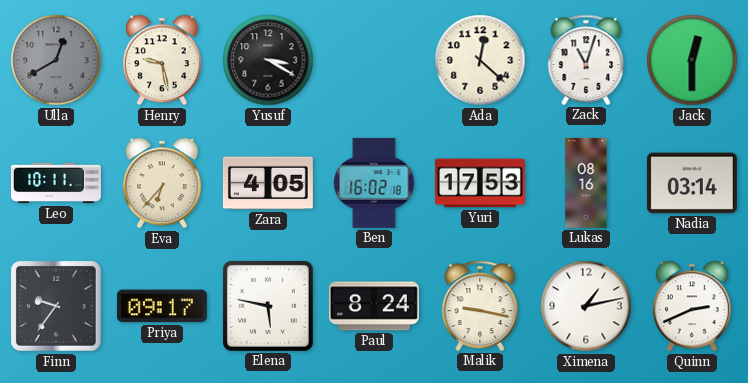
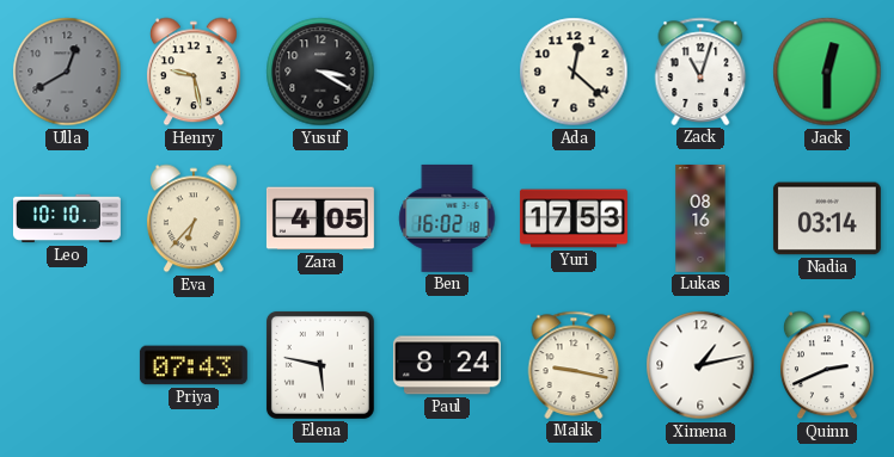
Leo: 10:11 -> 10:10 (67, 218)
Finn: 9:36 -> none (56, 306)
Priya: 09:17 -> 07:43 (194, 365)
